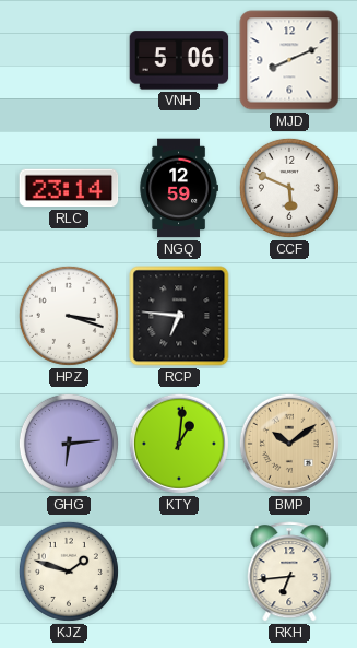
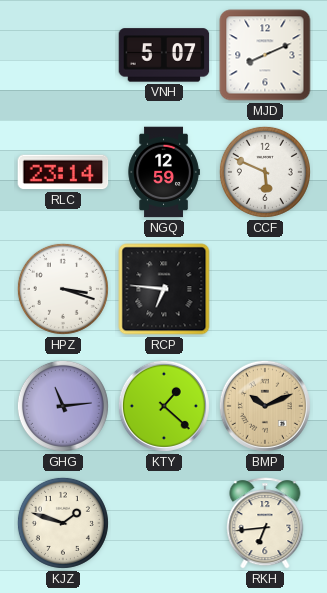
VNH: 5:06 -> 5:07 (164, 55)
GHG: 6:14 -> 11:14 (63, 406)
KTY: 1:01 -> 1:22 (164, 406)
BMP: 10:09 -> 10:11 (265, 406)
